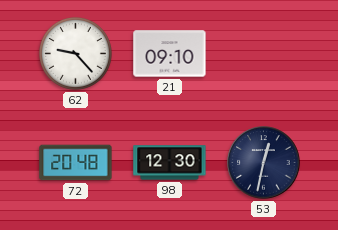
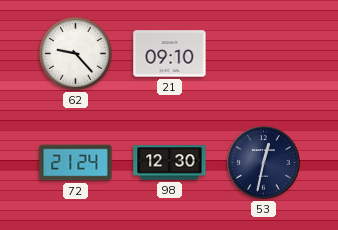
72: 20:48 -> 21:24 (76, 163)
